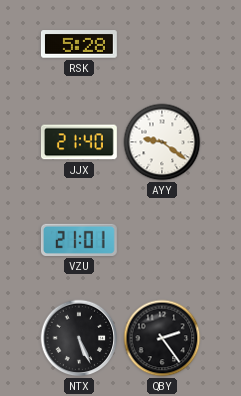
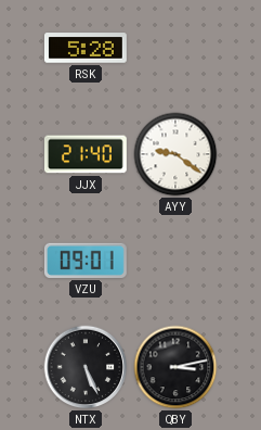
VZU: 21:01 -> 09:01 (86, 261)
QBY: 2:24 -> 3:13 (175, 367)
